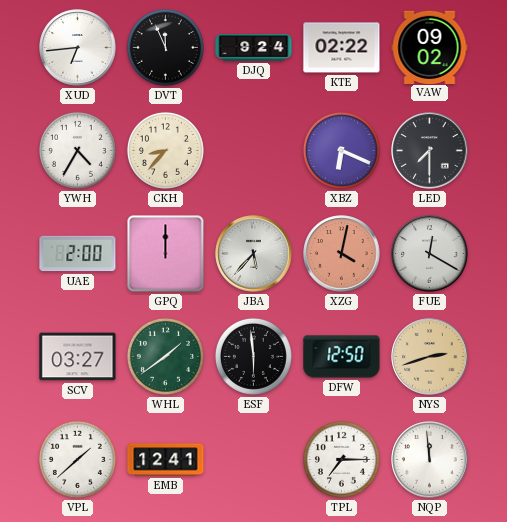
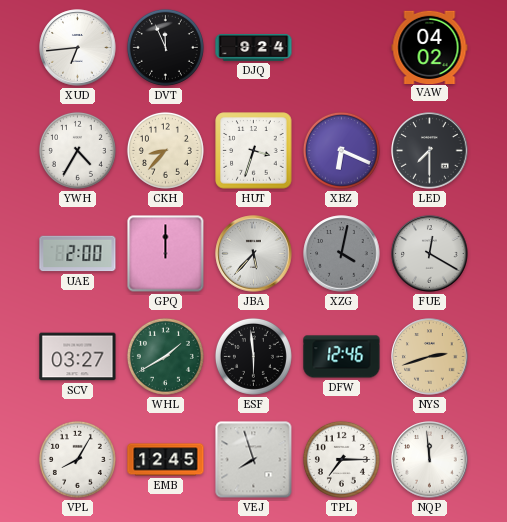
KTE: 02:22 -> none (342, 48)
VAW: 09:02 -> 04:02 (430, 47)
HUT: none -> 3:33 (254, 151)
XZG dial: salmon -> grey (342, 254)
WHL: 1:39 -> 1:40 (165, 356)
DFW: 12:50 -> 12:46 (342, 357)
VPL: 1:38 -> 8:05 (77, 459)
EMB: 12:41 -> 12:45 (166, 460)
VEJ: none -> 7:57 (254, 460)
